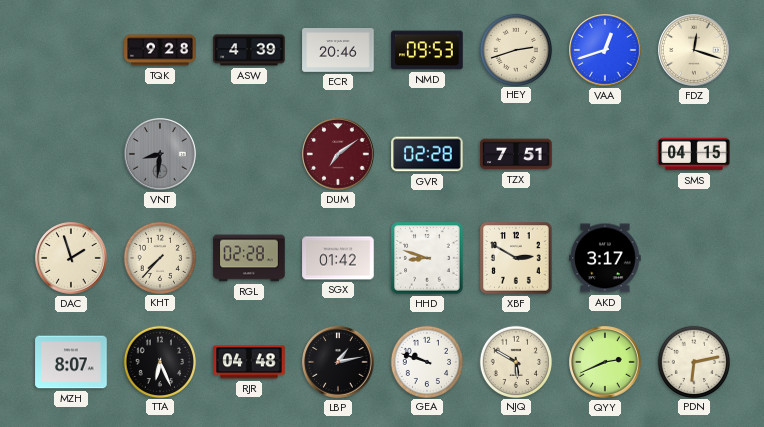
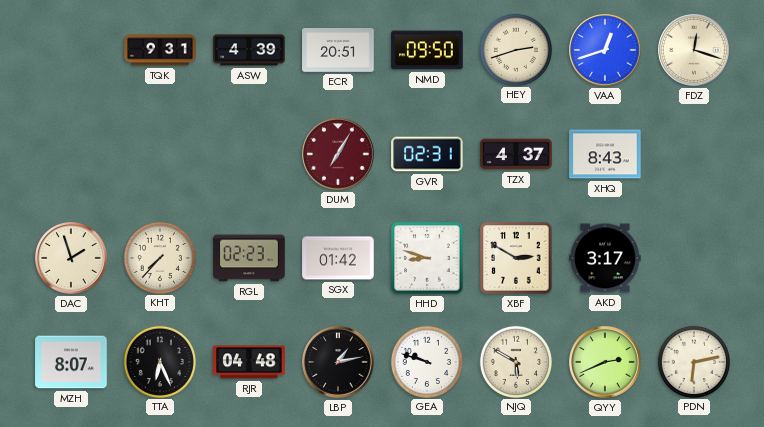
TQK: 9:28 -> 9:31 (160, 50)
ECR: 20:46 -> 20:51 (338, 51)
NMD: 09:53 -> 09:50 (427, 50)
VNT: 8:31 -> none (160, 154)
DUM: 7:09 -> 7:05 (338, 154)
GVR: 02:28 -> 02:31 (427, 154)
TZX: 7:51 -> 4:37 (516, 154)
XHQ: none -> 8:43 (605, 154)
SMS: 04:15 -> none (694, 154)
RGL: 02:28 -> 02:23 (249, 258)
